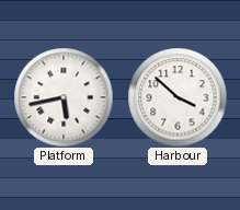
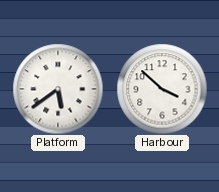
Platform: 5:43 -> 5:39 (58, 89)
